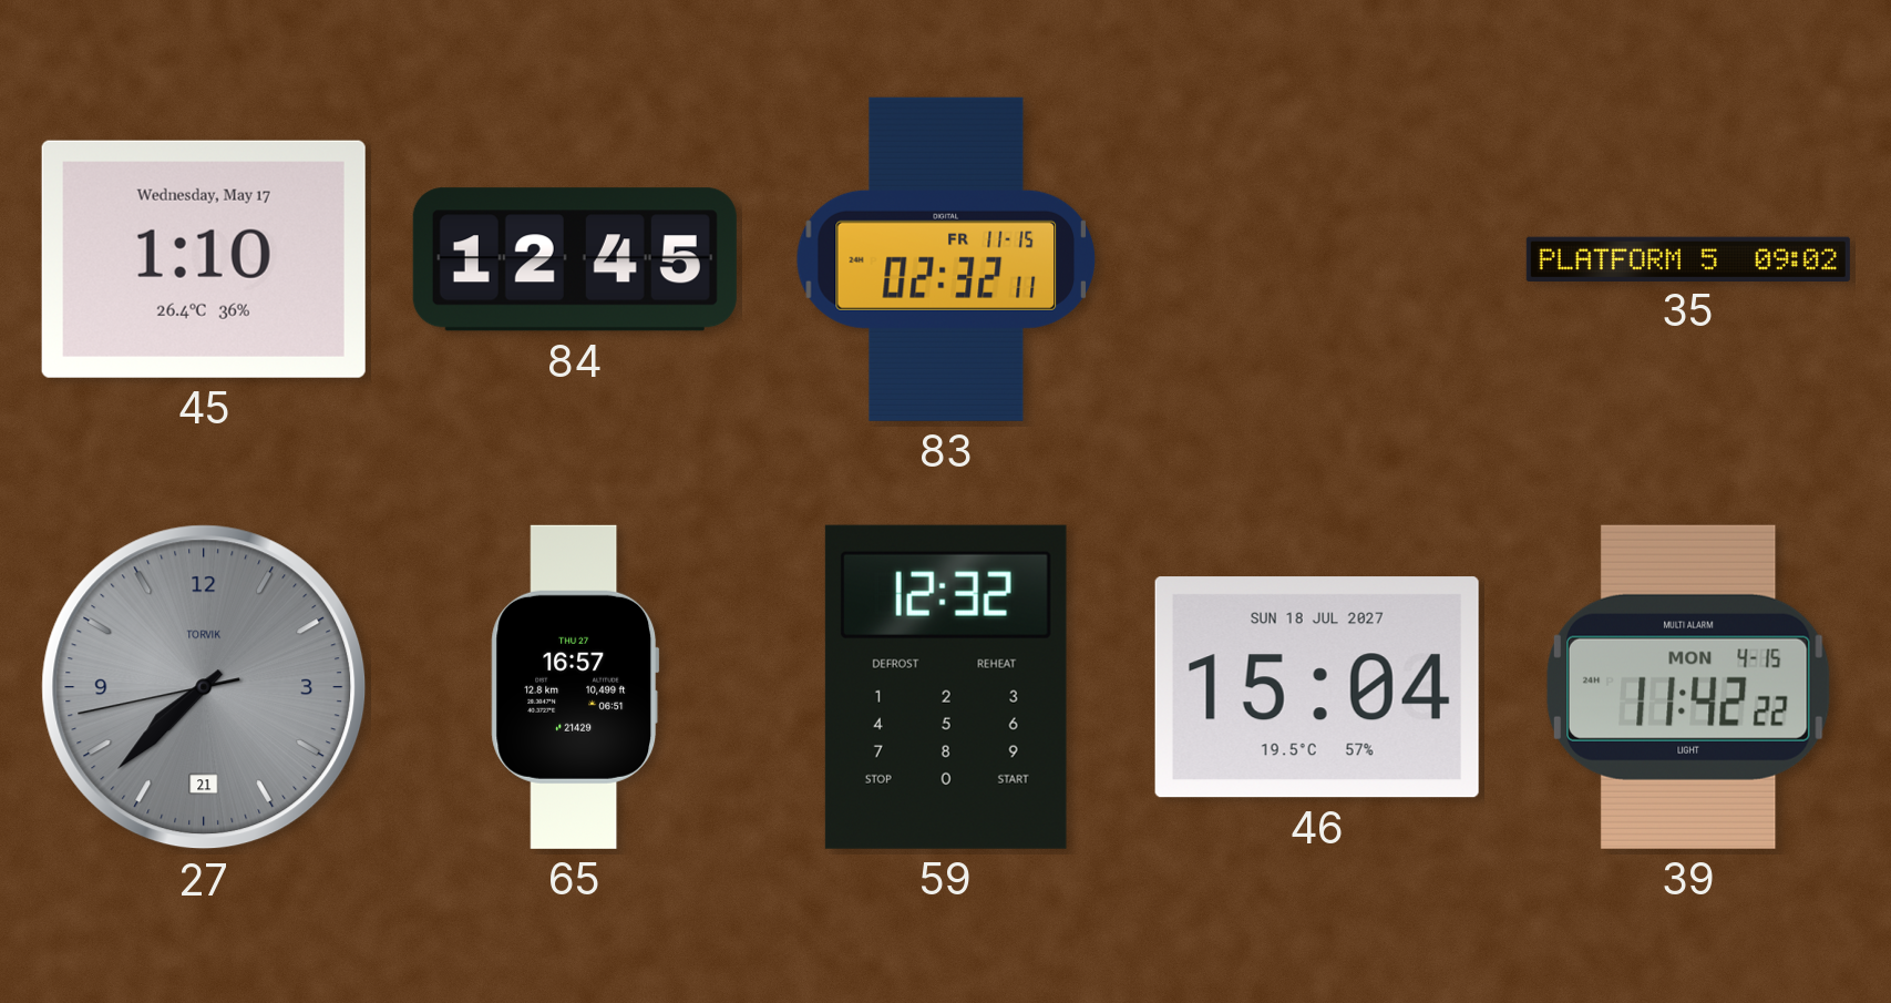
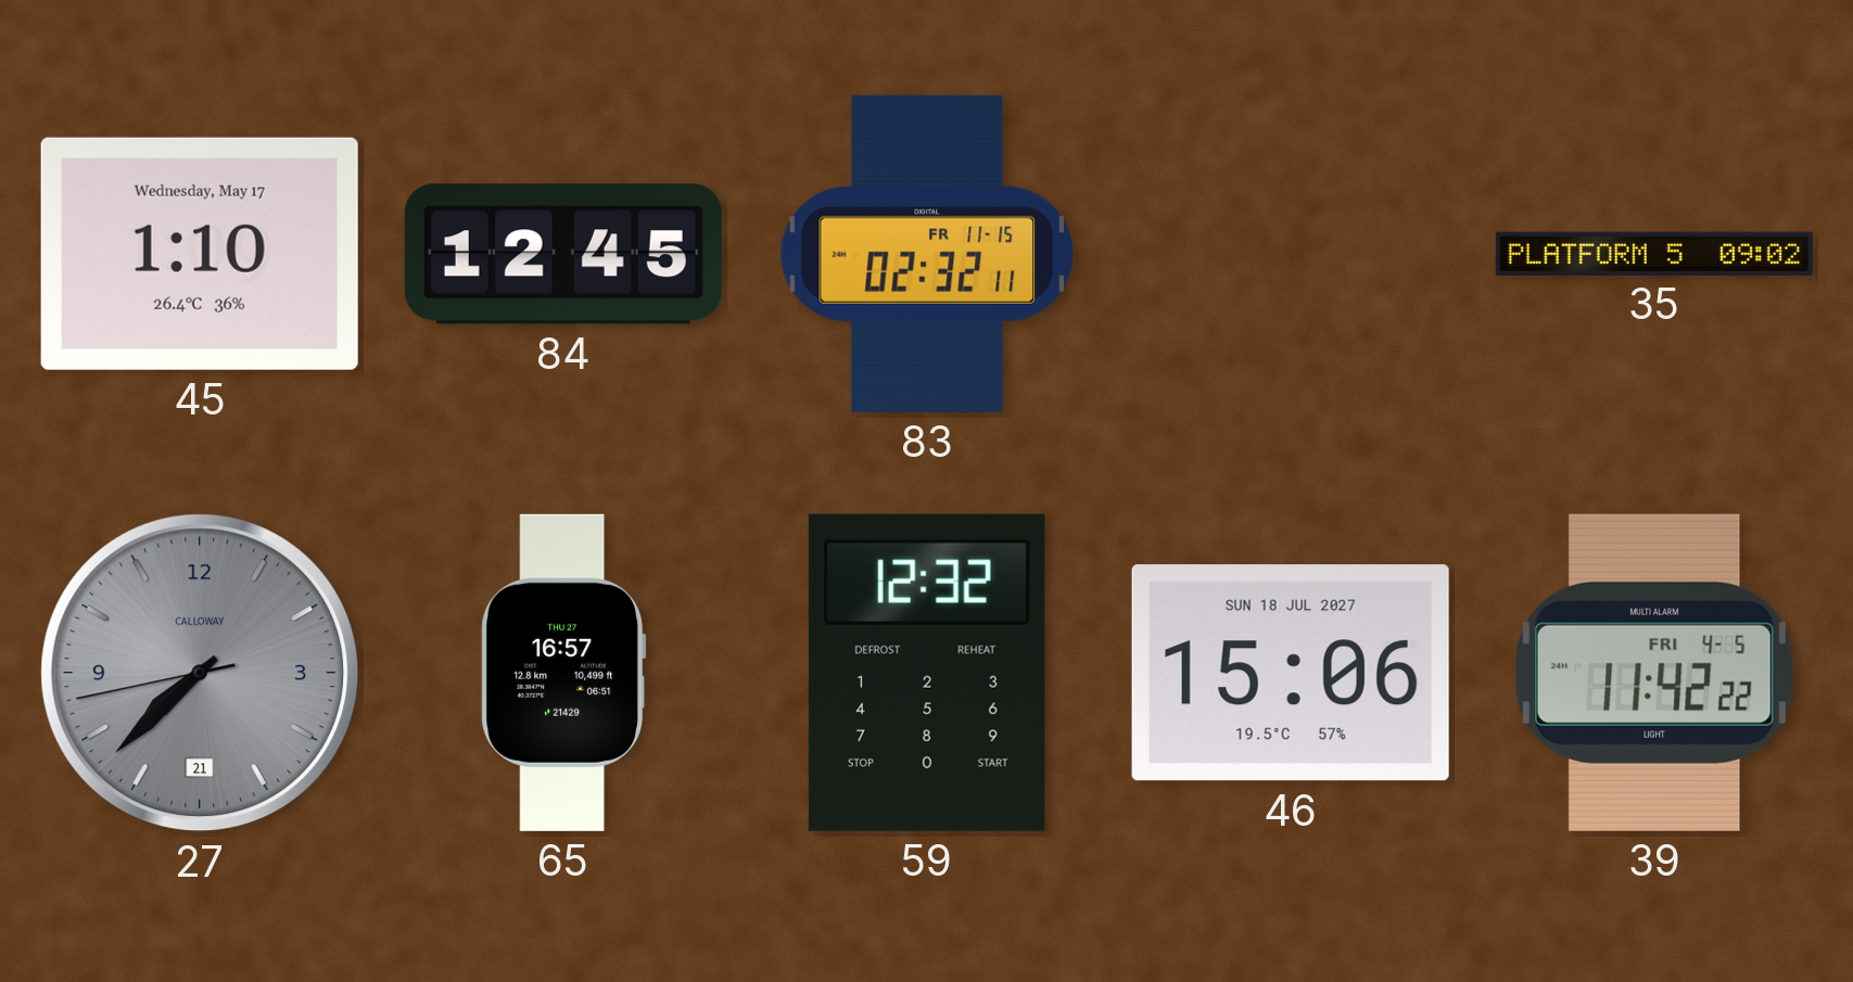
27 brand: TORVIK -> CALLOWAY (200, 673)
46: 15:04 -> 15:06 (1291, 673)
39 date: MON 4-15 -> FRI 4-5 (1654, 673)
